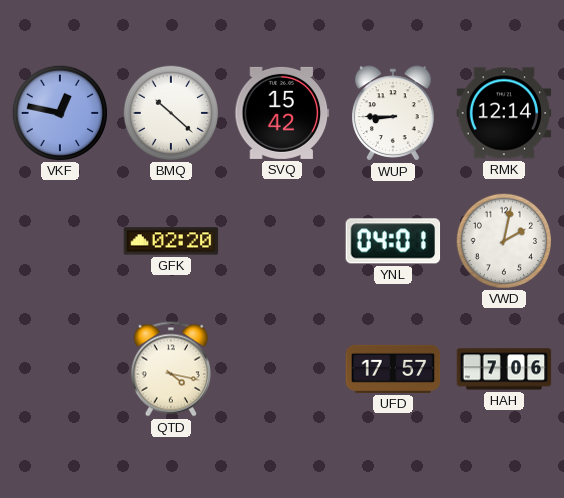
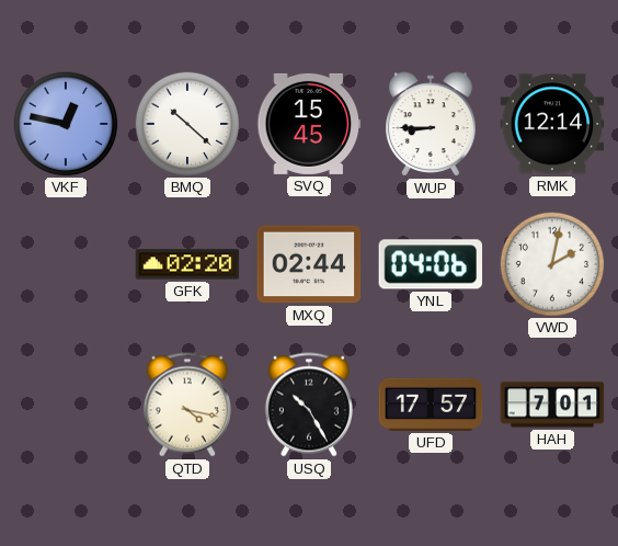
SVQ: 15:42 -> 15:45 (309, 124)
MXQ: none -> 02:44 (309, 264)
YNL: 04:01 -> 04:06 (431, 264)
USQ: none -> 10:25 (309, 405)
HAH: 7:06 -> 7:01 (552, 405)
